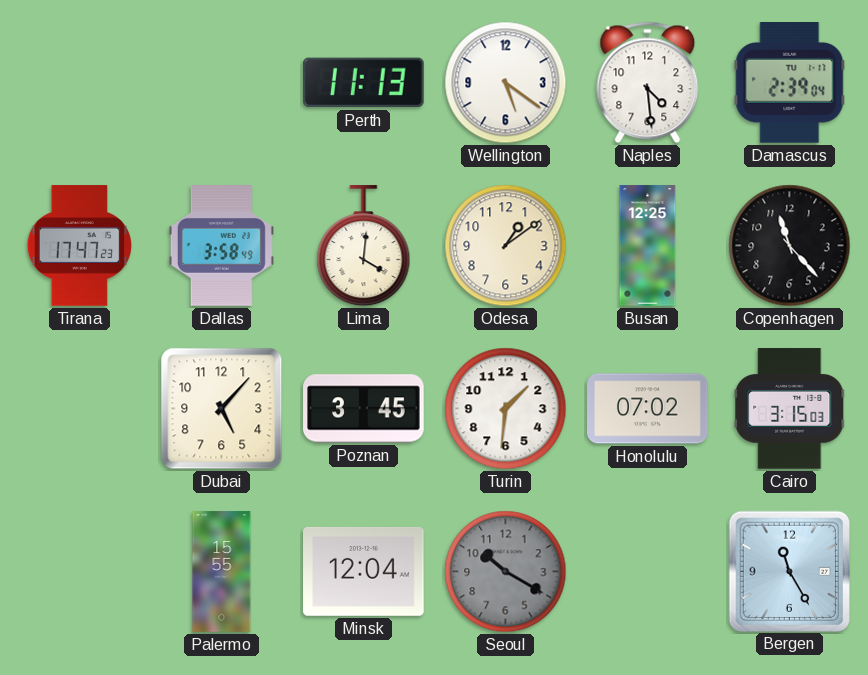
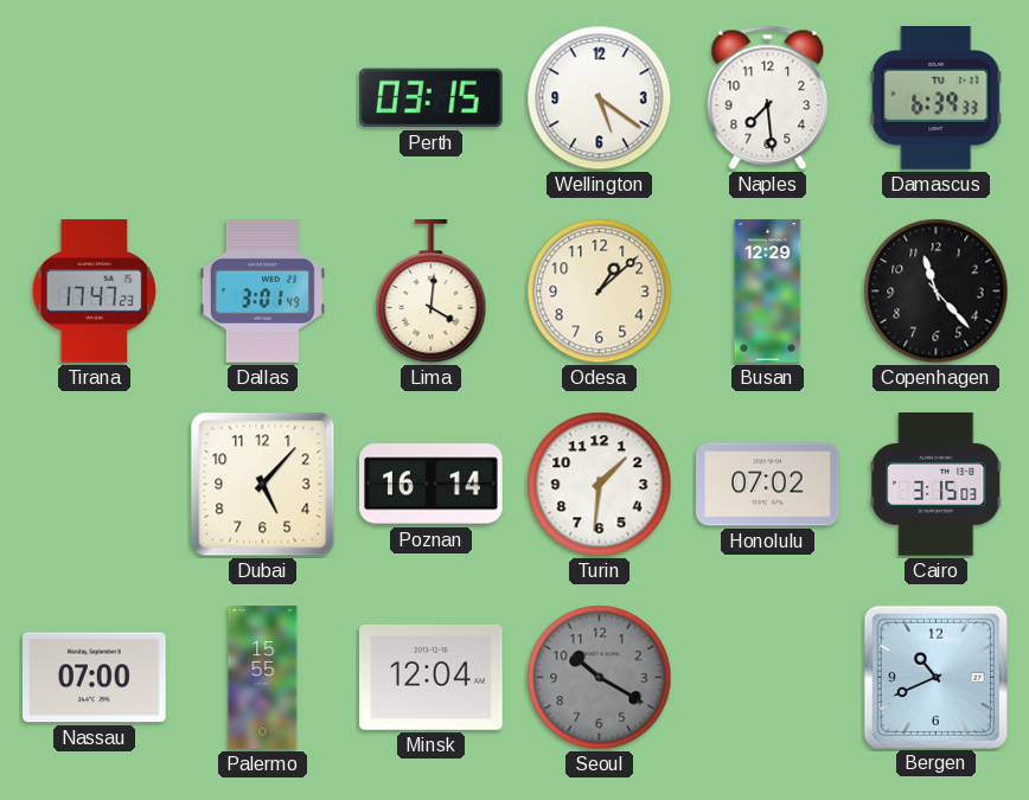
Perth: 11:13 -> 03:15 (430, 98)
Naples: 4:29 -> 7:29 (768, 98)
Damascus: 2:39 -> 6:39 (937, 98)
Dallas: 3:58 -> 3:01 (262, 292)
Odesa: 1:09 -> 1:08 (600, 292)
Busan: 12:25 -> 12:29 (768, 292)
Poznan: 3:45 -> 16:14 (432, 485)
Nassau: none -> 07:00 (95, 678)
Bergen: 11:25 -> 10:41 (935, 677)
